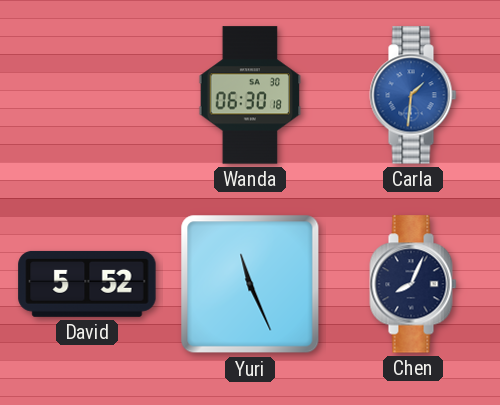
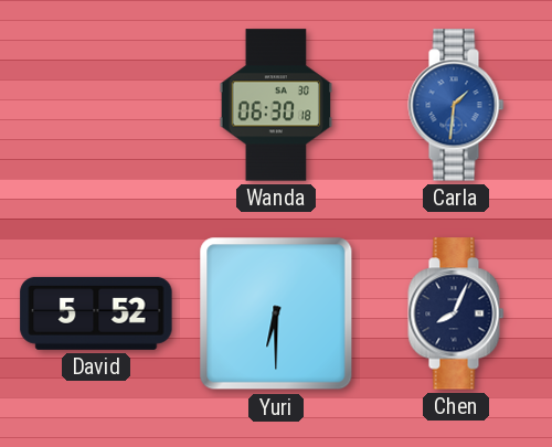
Yuri: 11:26 -> 6:30 (276, 313)
